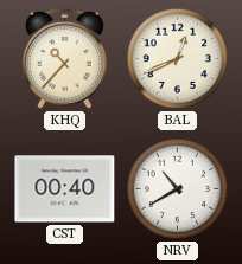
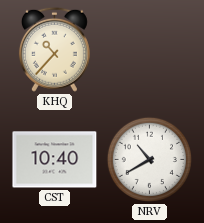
BAL: 12:41 -> none (177, 58)
CST: 00:40 -> 10:40 (55, 160)
